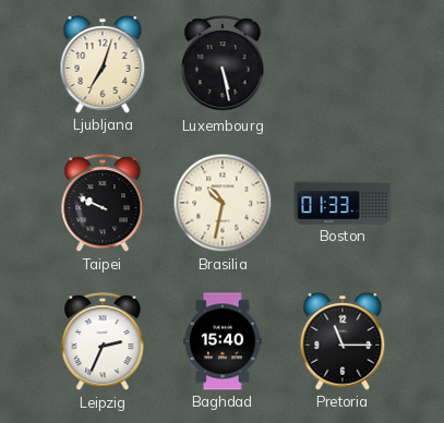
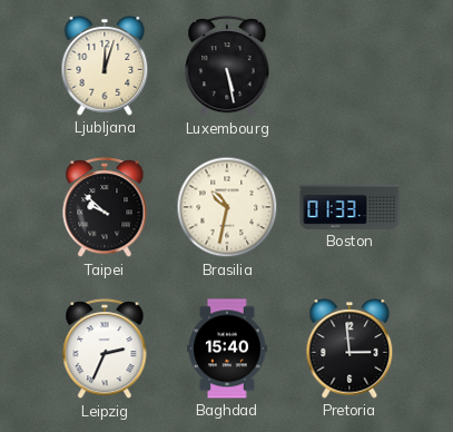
Ljubljana: 7:03 -> 12:03 (105, 66)
Taipei: 9:49 -> 9:52 (105, 208)
Pretoria: 11:15 -> 2:59 (349, 348)
